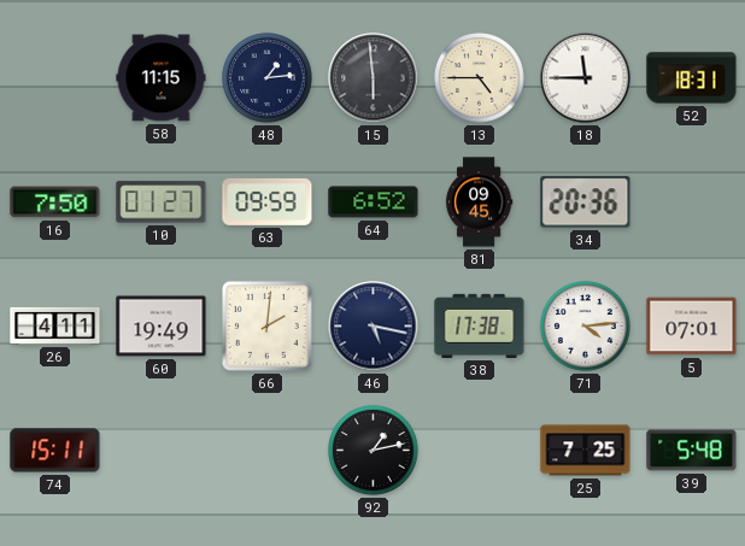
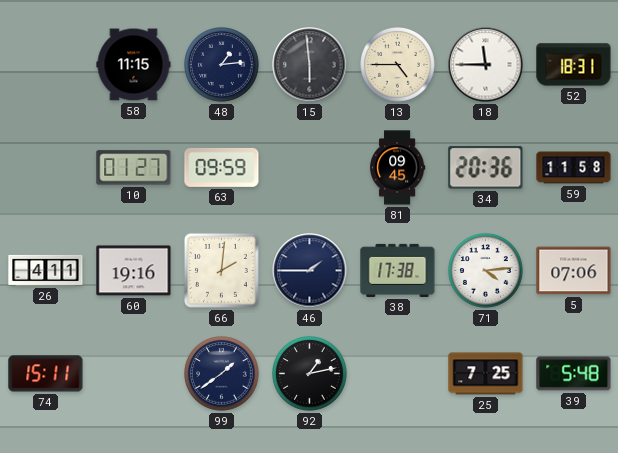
16: 7:50 -> none (55, 202)
64: 6:52 -> none (374, 202)
59: none -> 11:58 (574, 168)
60: 19:49 -> 19:16 (134, 271)
46: 5:17 -> 1:45 (310, 271)
5: 07:01 -> 07:06 (574, 271)
99: none -> 1:39 (222, 374)
